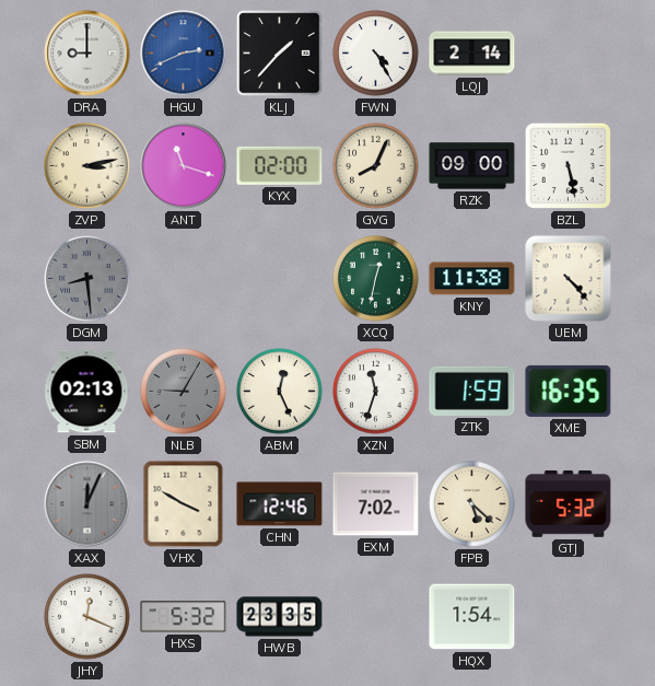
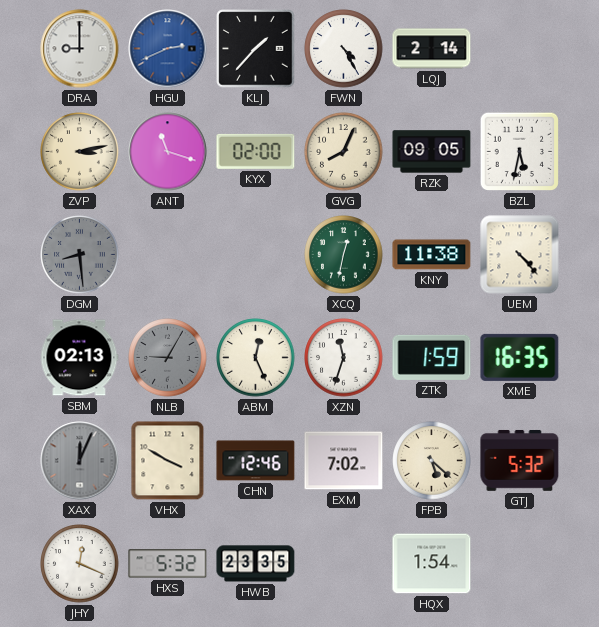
RZK: 09:00 -> 09:05 (432, 152)
BZL: 5:28 -> 5:32 (520, 152)
